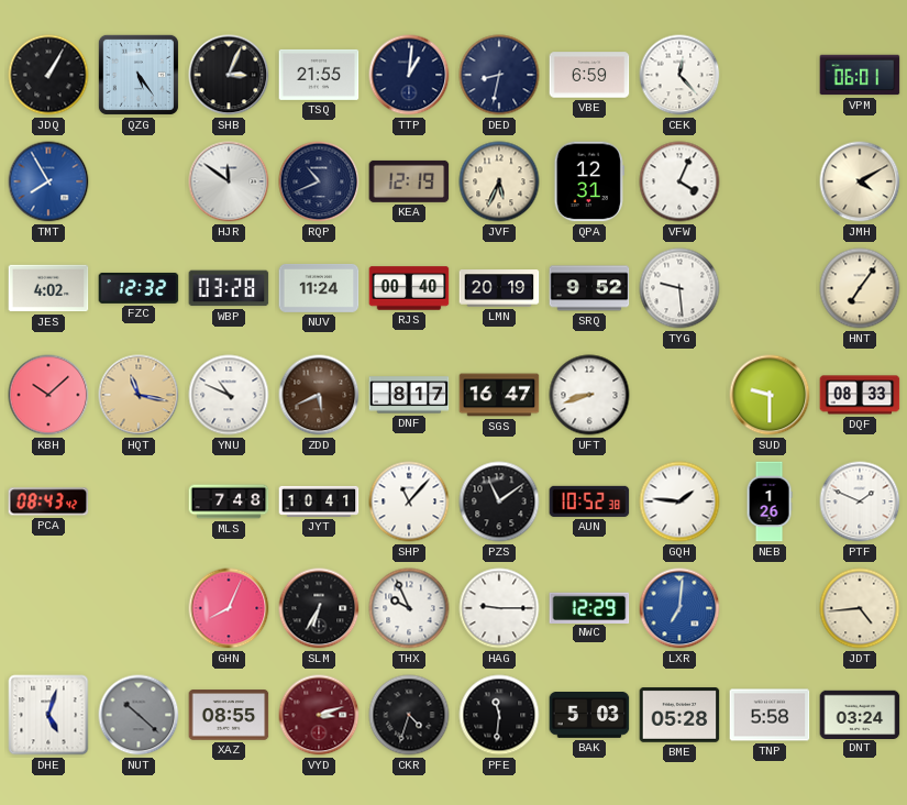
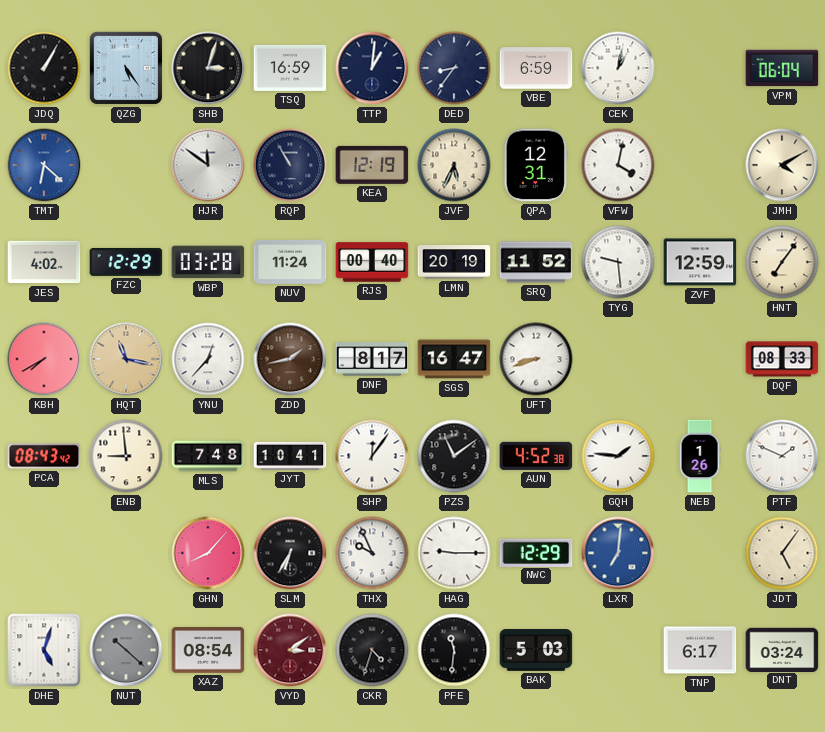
SHB: 3:04 -> 3:03 (208, 68)
TSQ: 21:55 -> 16:59 (290, 68)
DED: 8:32 -> 8:36 (454, 68)
CEK: 12:23 -> 1:02 (618, 68)
VPM: 06:01 -> 06:04 (782, 68)
TMT: 7:55 -> 6:22 (44, 165)
RQP: 10:41 -> 10:55 (290, 165)
VFW: 4:04 -> 4:02 (618, 165)
FZC: 12:32 -> 12:29 (126, 262)
SRQ: 9:52 -> 11:52 (536, 262)
ZVF: none -> 12:59 (700, 262)
KBH: 10:08 -> 7:40 (44, 359)
YNU: 10:49 -> 12:37 (208, 359)
ZDD: 5:41 -> 1:43 (290, 359)
SUD: 9:30 -> none (770, 395)
ENB: none -> 8:59 (126, 456)
SHP: 11:07 -> 12:06 (372, 456)
AUN: 10:52 -> 4:52 (536, 456)
GHN: 8:04 -> 8:07 (208, 553)
JDT: 4:44 -> 5:06 (782, 553)
XAZ: 08:55 -> 08:54 (208, 650)
VYD: 3:12 -> 3:09 (290, 650)
BME: 05:28 -> none (679, 715)
TNP: 5:58 -> 6:17 (700, 650)
